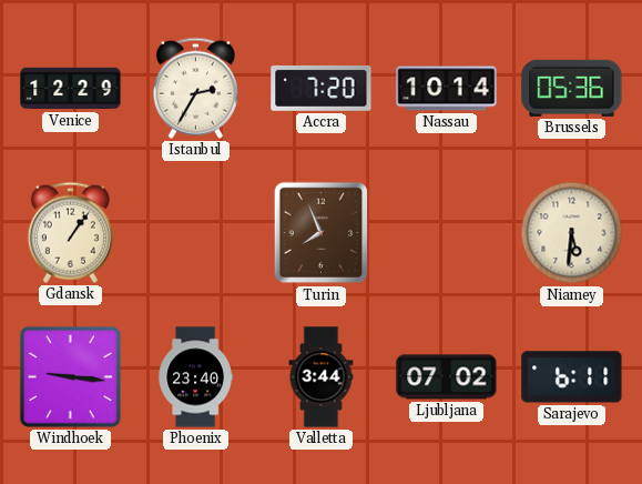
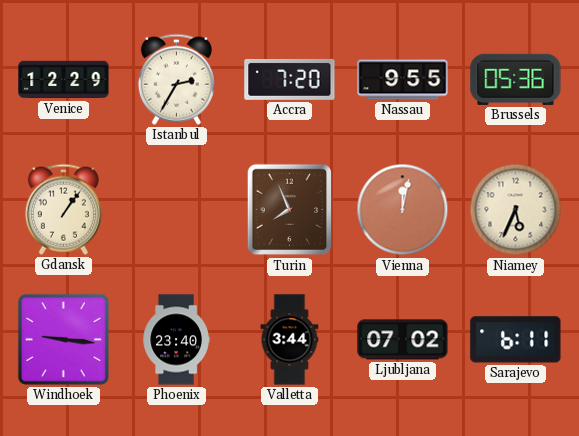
Nassau: 10:14 -> 9:55 (403, 80)
Vienna: none -> 12:02 (403, 210)
Niamey: 5:31 -> 5:34 (516, 210)
